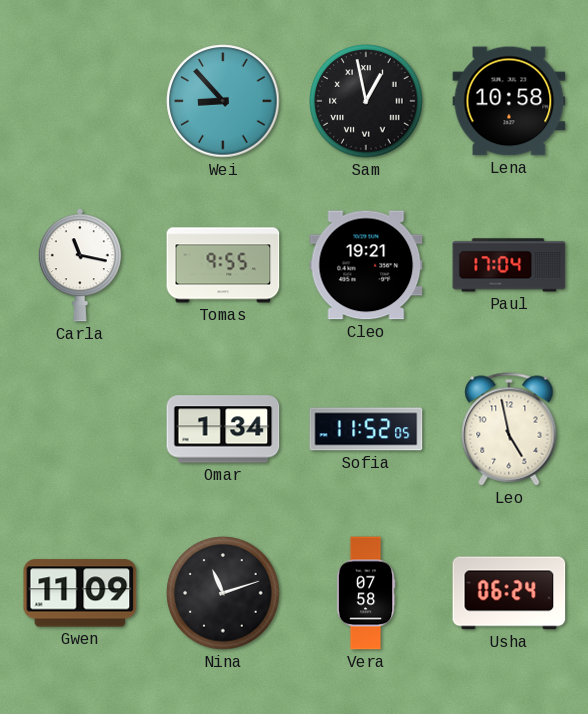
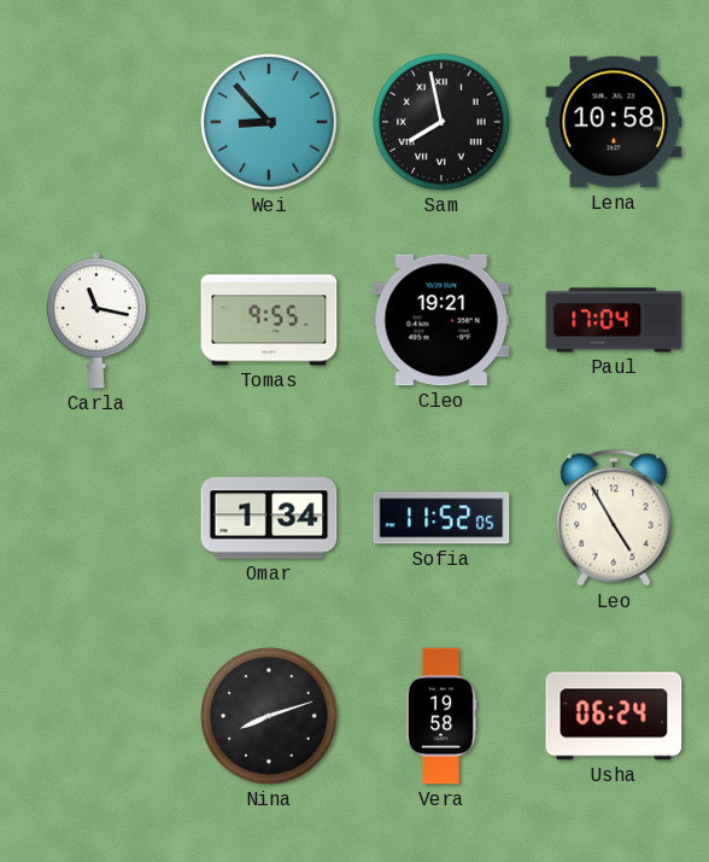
Sam: 12:58 -> 7:58 (441, 122)
Leo: 4:58 -> 4:55 (614, 518)
Gwen: 11:09 -> none (80, 593)
Nina: 11:12 -> 8:12 (269, 716)
Vera: 07:58 -> 19:58 (441, 716)
